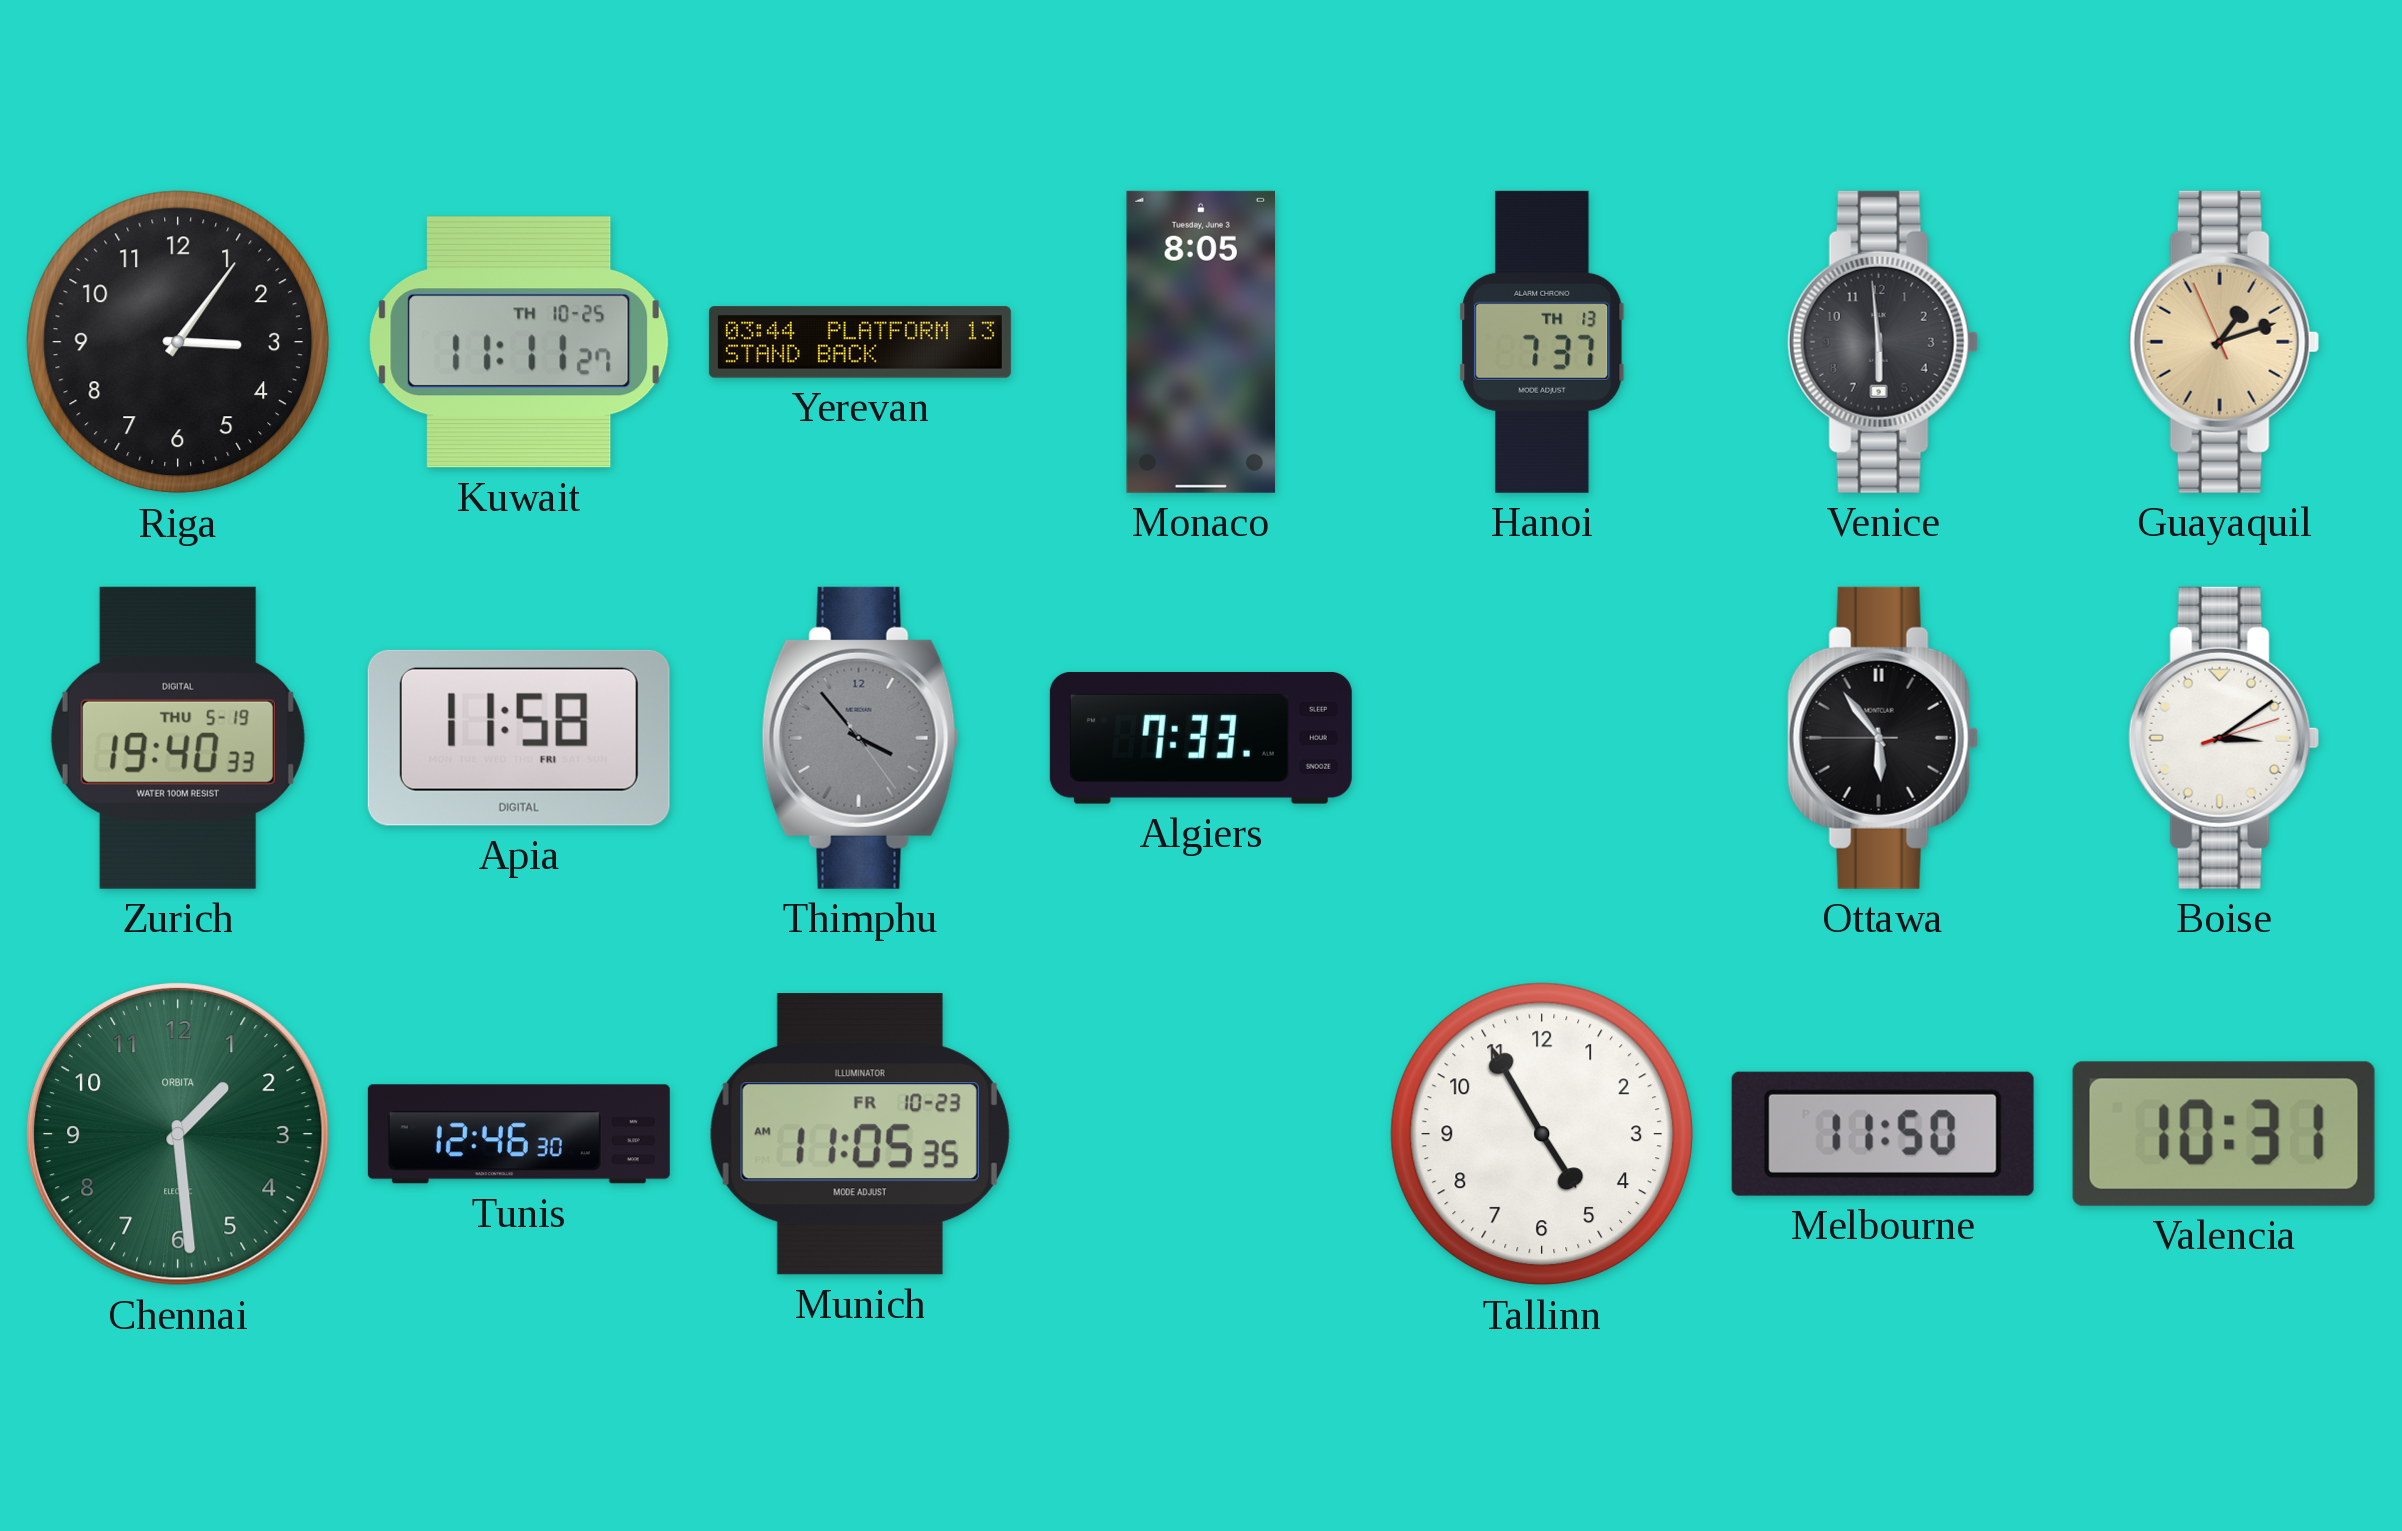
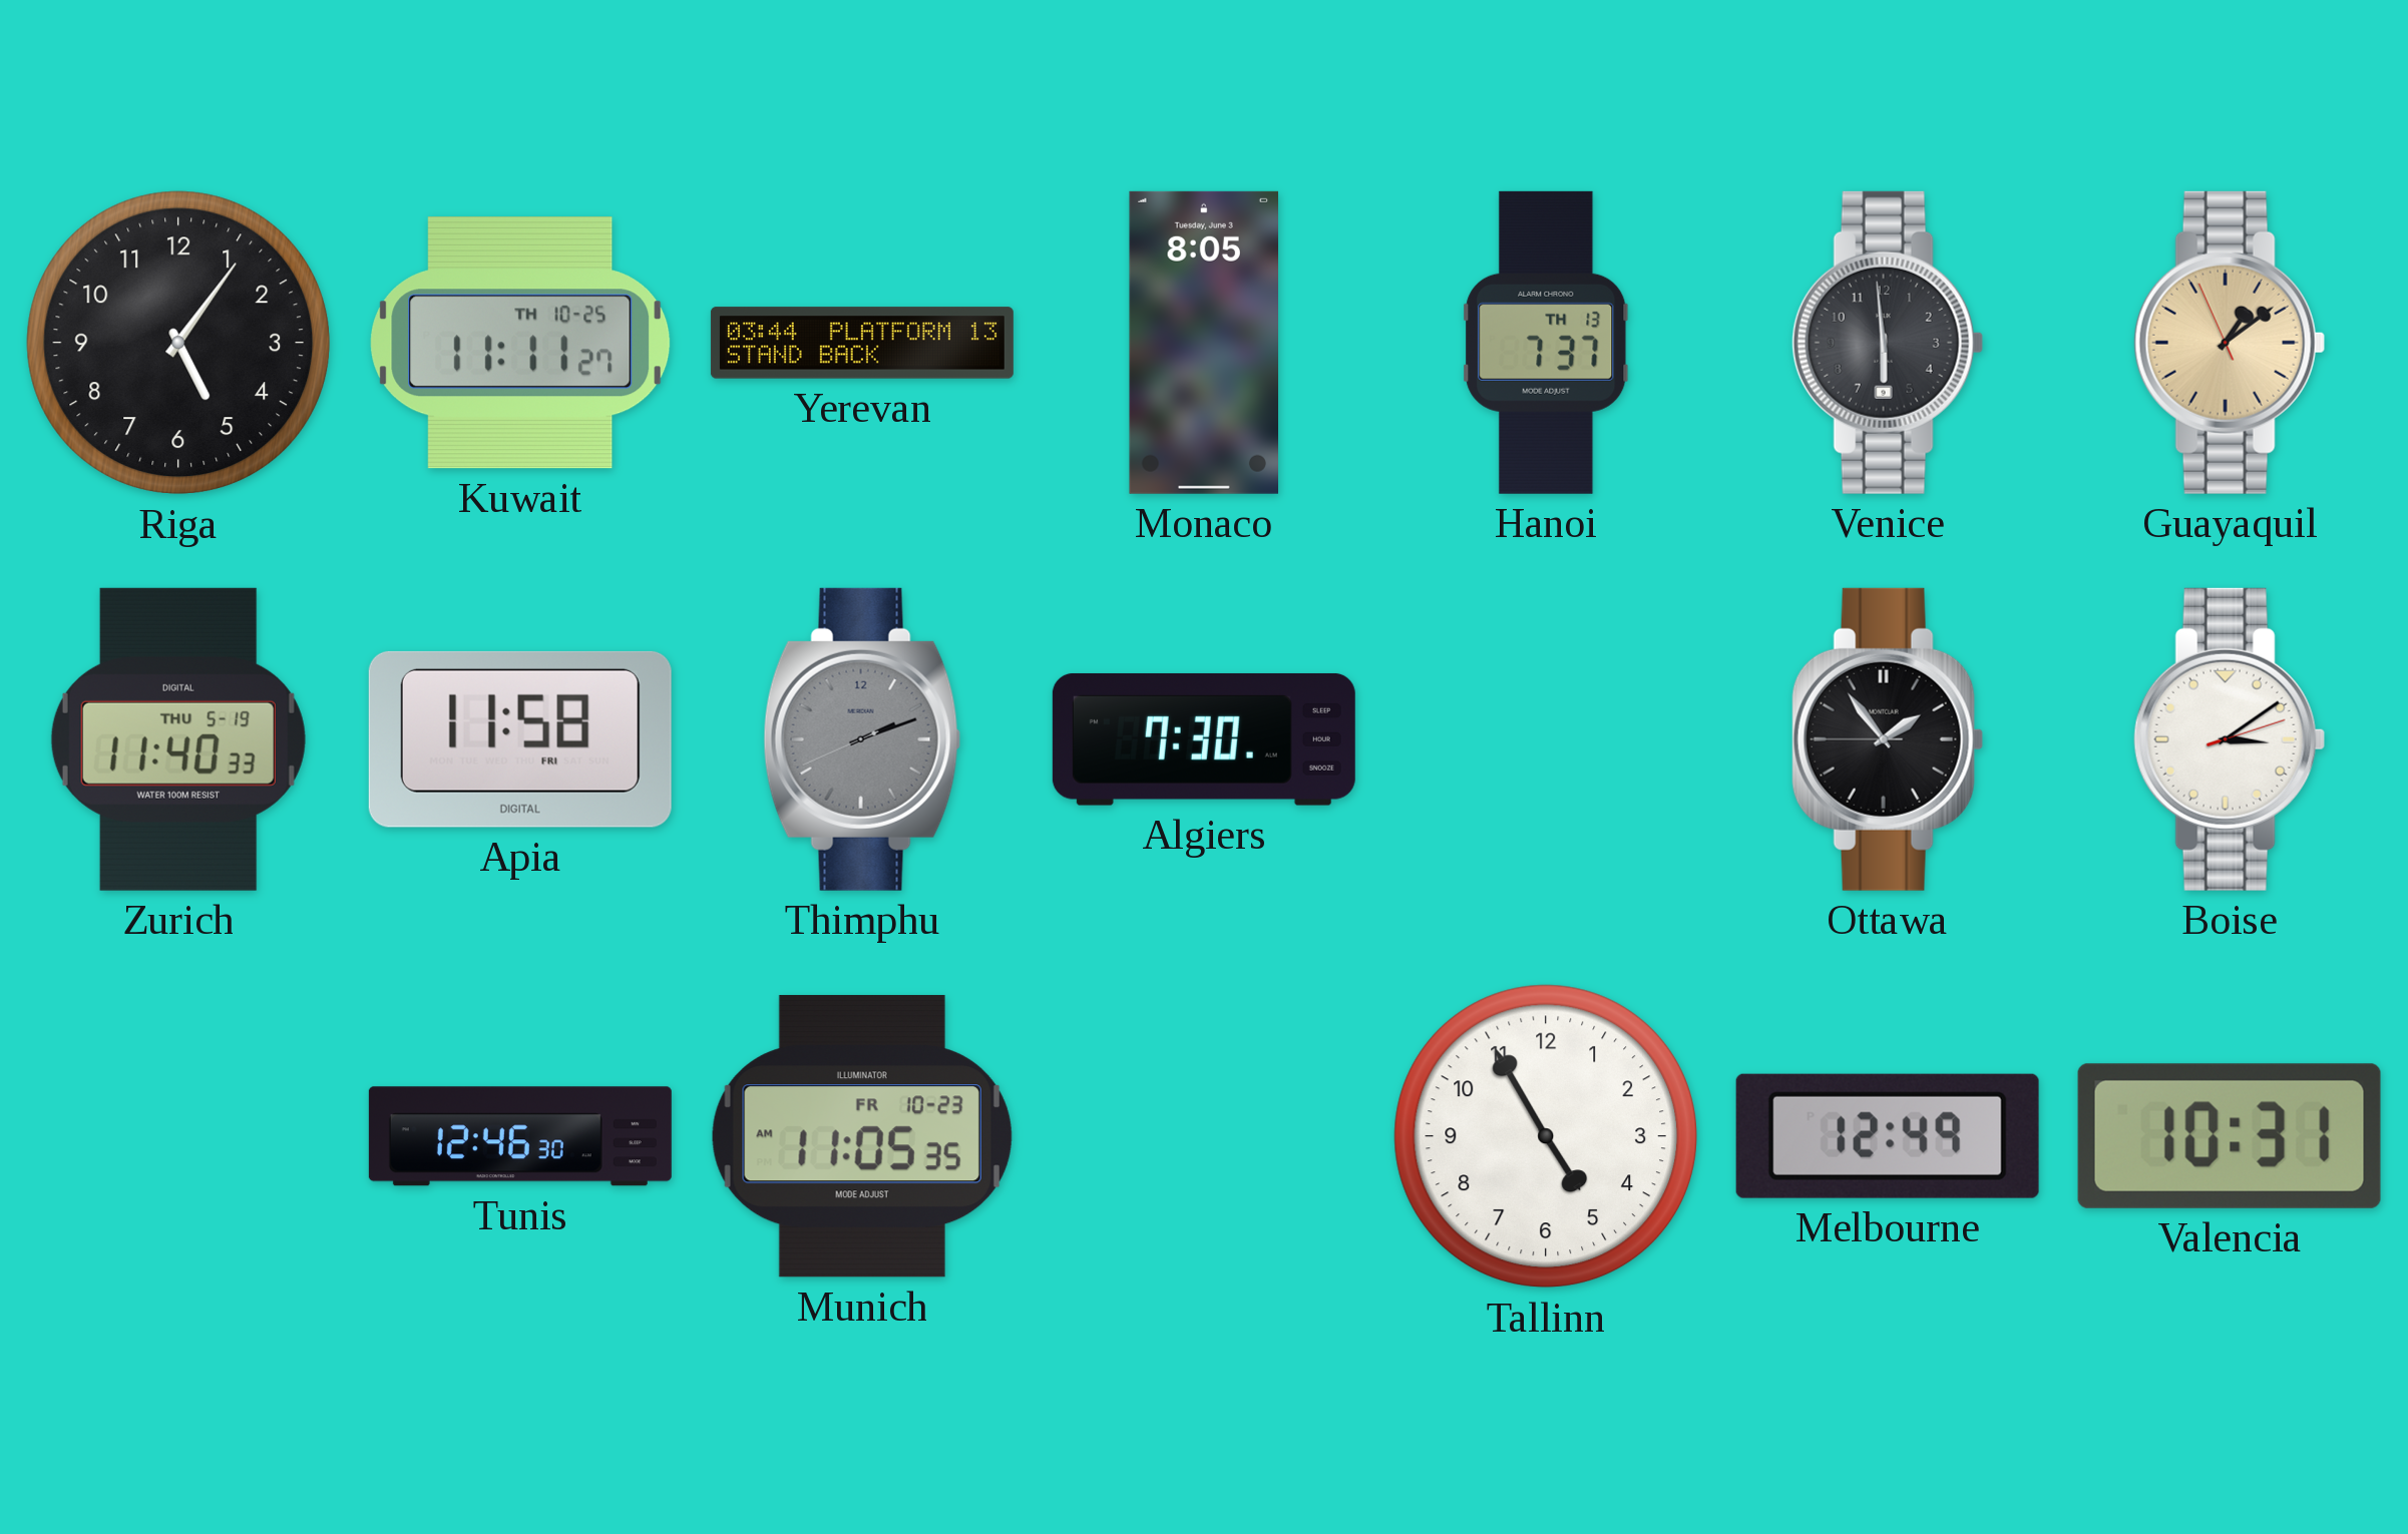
Riga: 3:06 -> 5:06 (178, 343)
Guayaquil: 1:11 -> 1:08 (2230, 343)
Zurich: 19:40 -> 11:40 (178, 739)
Thimphu: 3:53 -> 2:11 (862, 739)
Algiers: 7:33 -> 7:30 (1204, 739)
Ottawa: 5:53 -> 1:53 (1888, 739)
Chennai: 1:29 -> none (178, 1134)
Melbourne: 11:50 -> 12:49 (1888, 1136)
